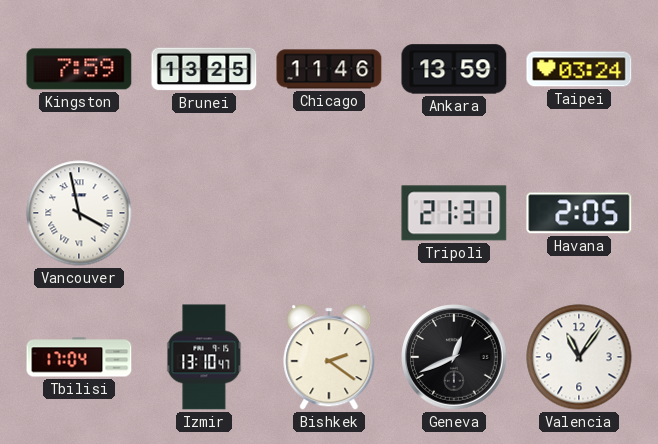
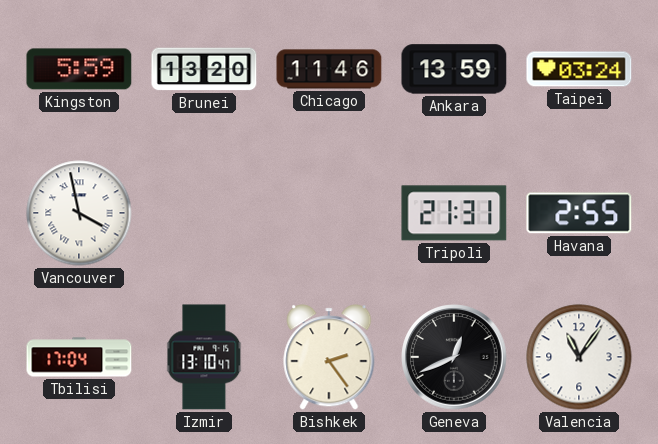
Kingston: 7:59 -> 5:59 (79, 69)
Brunei: 13:25 -> 13:20 (204, 69)
Havana: 2:05 -> 2:55 (579, 213)
Bishkek: 2:21 -> 2:24 (329, 357)
